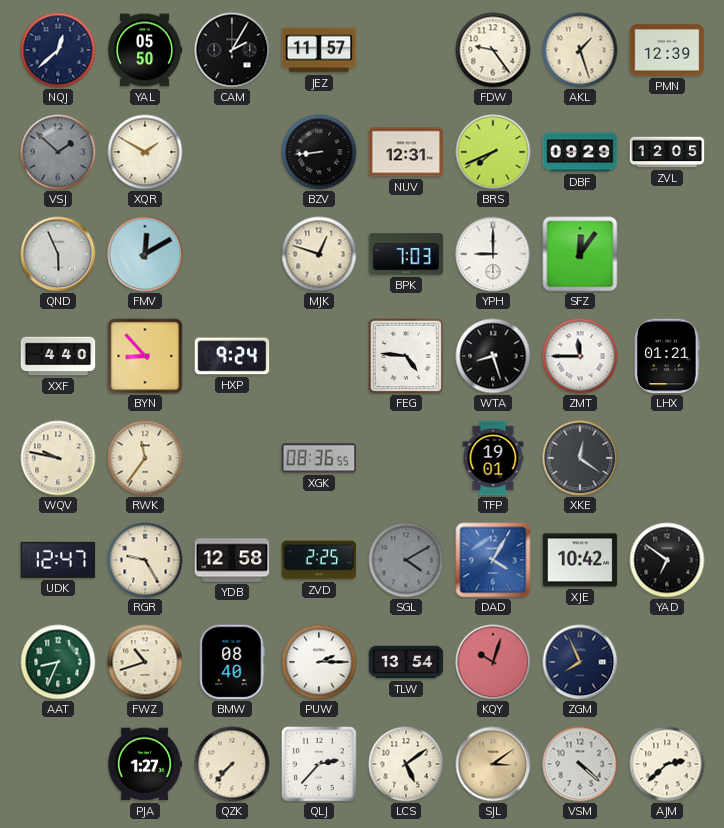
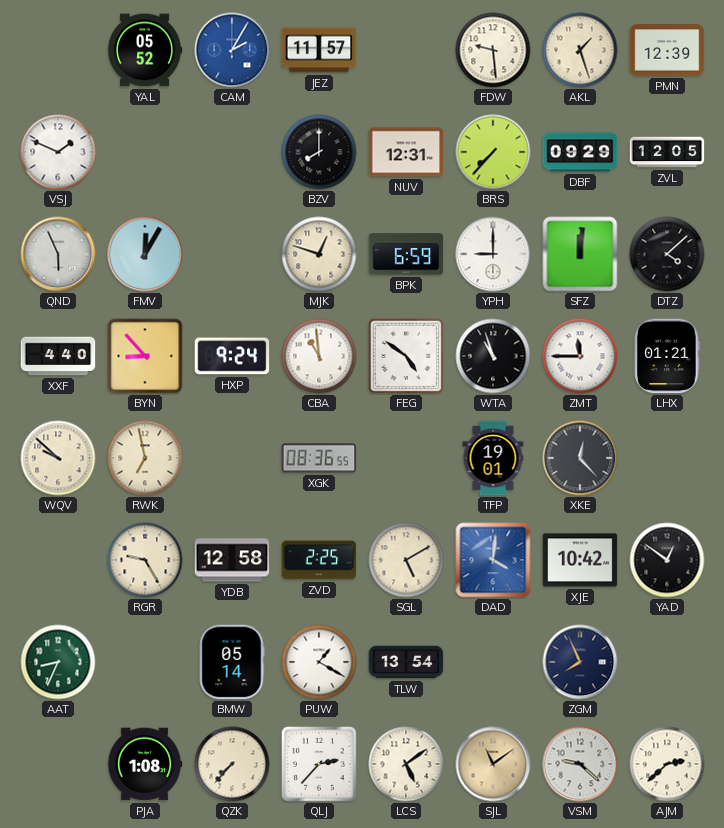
NQJ: 12:38 -> none (58, 50)
YAL: 05:50 -> 05:52 (145, 50)
CAM dial: black -> blue (232, 50)
FDW: 9:24 -> 9:29 (493, 50)
VSJ: 1:52 -> 1:49 (58, 152)
VSJ dial: grey -> white (58, 152)
XQR: 1:50 -> none (145, 152)
BZV: 8:44 -> 8:00 (319, 152)
BRS: 7:41 -> 7:37 (493, 152)
FMV: 12:10 -> 12:05 (145, 254)
BPK: 7:03 -> 6:59 (406, 254)
SFZ: 12:06 -> 12:01 (580, 254)
DTZ: none -> 4:08 (667, 254)
CBA: none -> 10:59 (319, 356)
FEG: 4:46 -> 4:51 (405, 355)
WTA: 8:27 -> 10:57 (493, 356)
WQV: 9:47 -> 9:52 (58, 458)
RWK: 11:36 -> 6:58 (145, 458)
XKE: 12:21 -> 12:23 (580, 458)
UDK: 12:47 -> none (58, 560)
SGL: 4:10 -> 5:10 (406, 560)
SGL dial: grey -> cream (406, 560)
DAD: 4:05 -> 4:01 (493, 560)
YAD: 6:51 -> 12:51 (667, 560)
FWZ: 10:42 -> none (145, 662)
BMW: 08:40 -> 05:14 (232, 662)
PUW: 2:15 -> 1:20 (319, 662)
KQY: 10:03 -> none (493, 662)
PJA: 1:27 -> 1:08 (145, 764)
SJL: 3:09 -> 11:09 (493, 764)
VSM: 4:22 -> 9:22 (580, 764)
